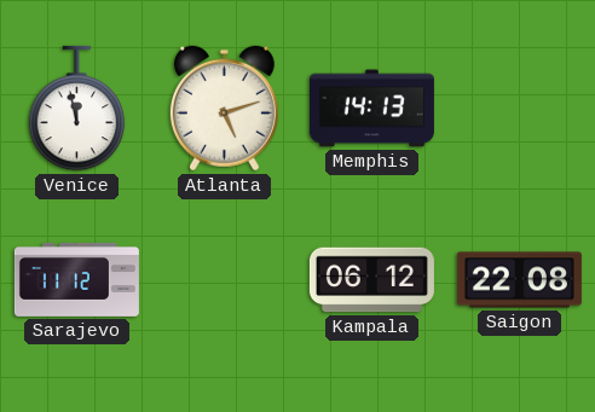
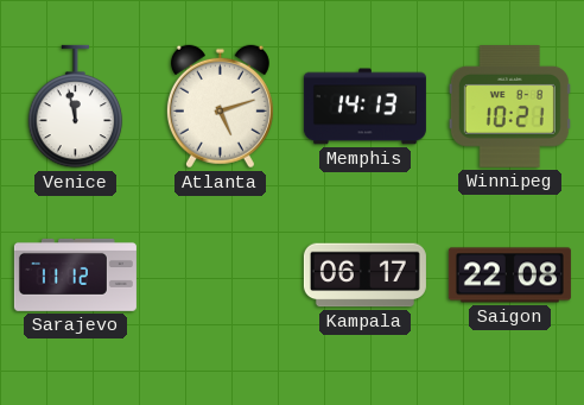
Winnipeg: none -> 10:21 (509, 107)
Kampala: 06:12 -> 06:17 (364, 276)
